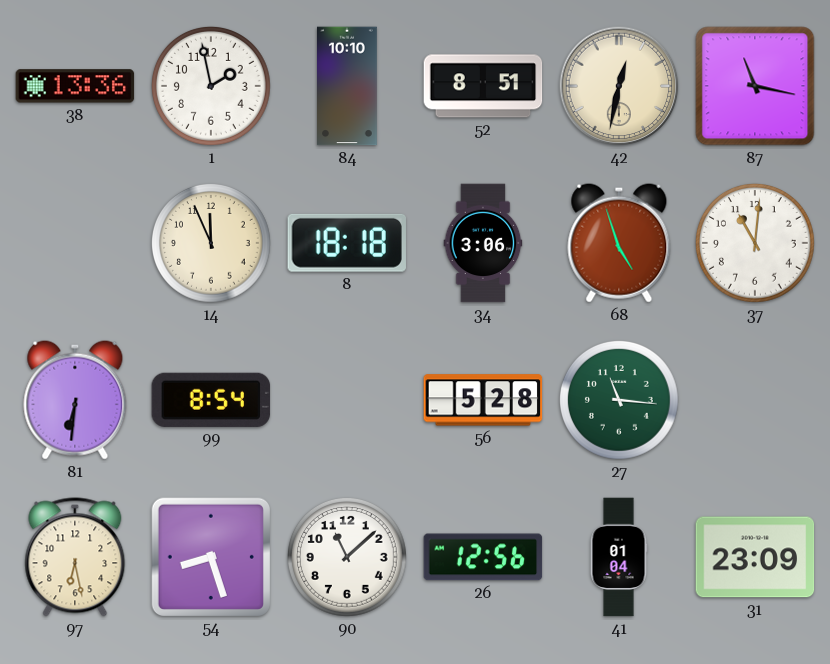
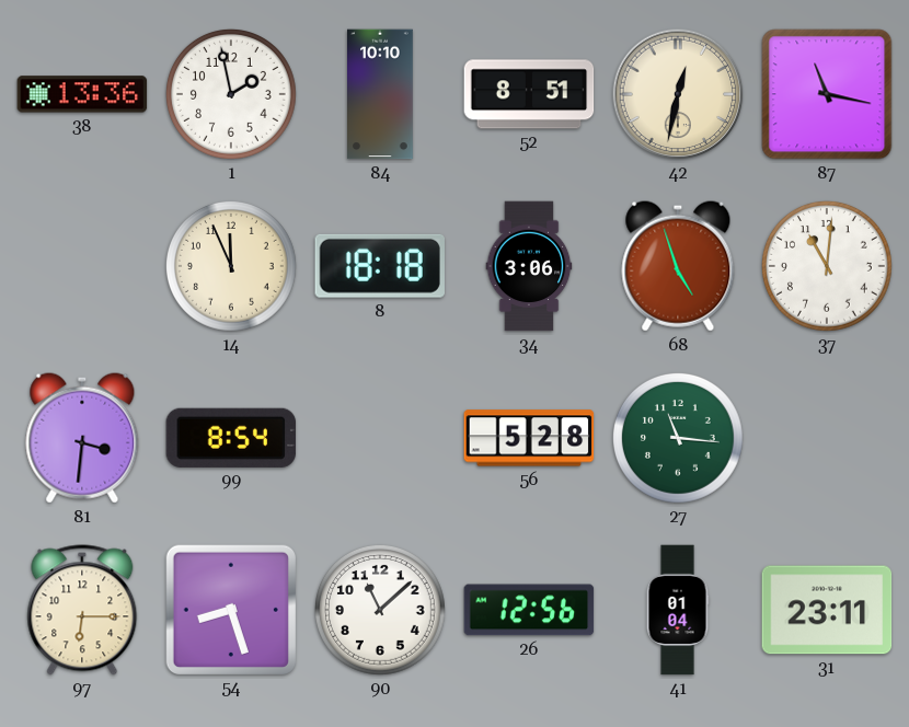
81: 6:31 -> 3:31 (82, 438)
97: 6:28 -> 6:15 (82, 610)
31: 23:09 -> 23:11 (827, 610)
